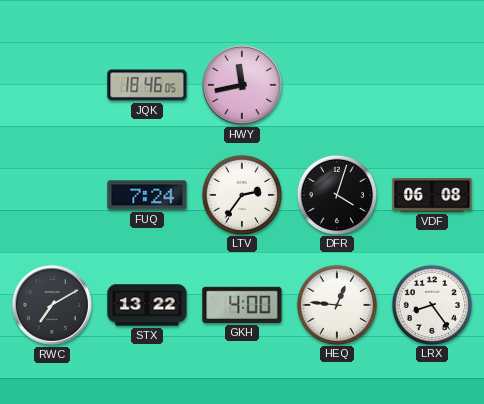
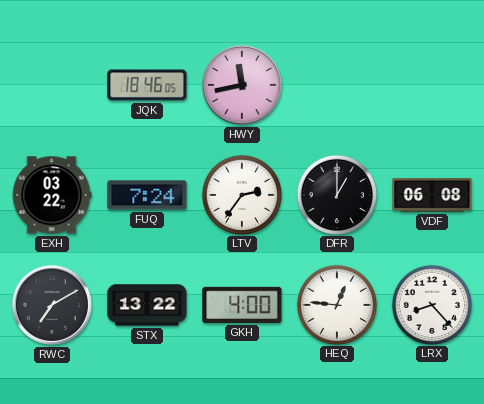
EXH: none -> 03:22 (52, 195)
DFR: 4:03 -> 1:00 (336, 194)
LRX: 8:24 -> 8:23 (431, 304)
